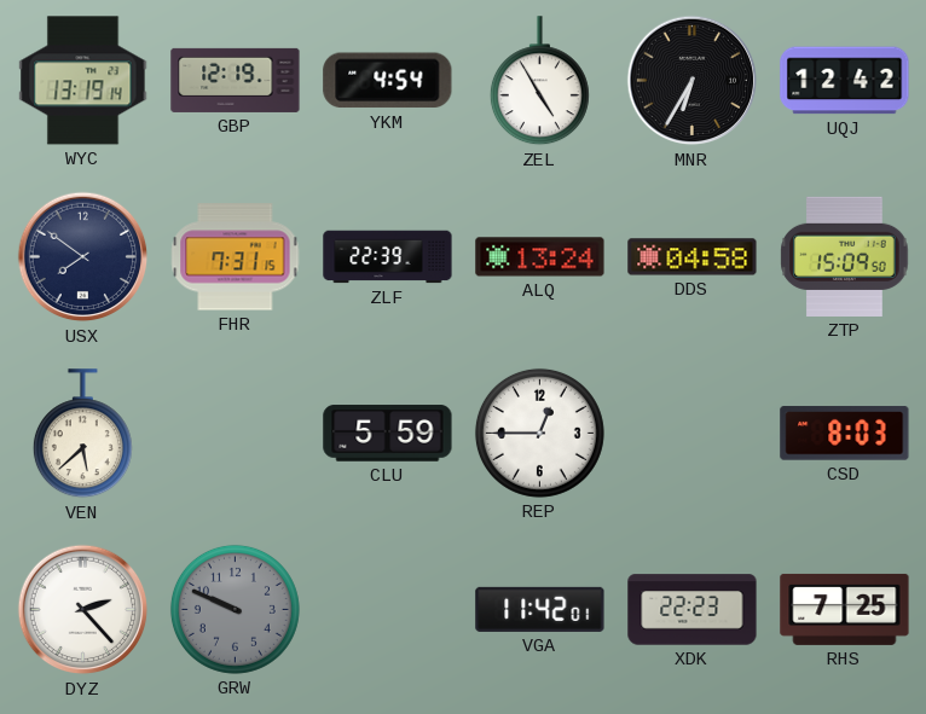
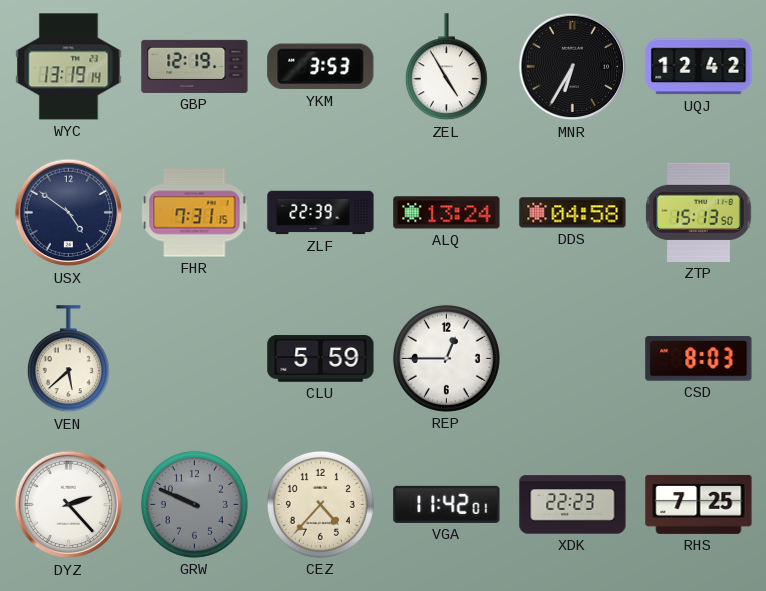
YKM: 4:54 -> 3:53 (321, 67)
USX: 7:51 -> 4:51 (69, 213)
ZTP: 15:09 -> 15:13 (699, 212)
CEZ: none -> 4:37 (320, 504)
